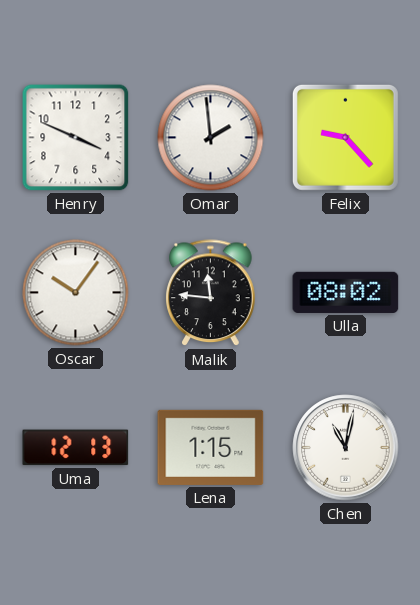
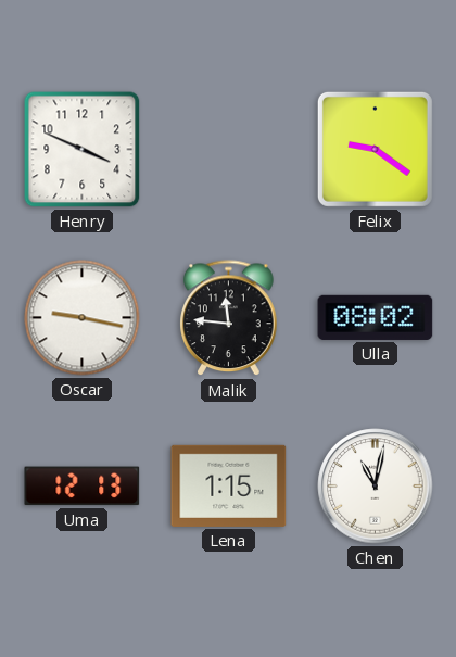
Omar: 1:59 -> none (211, 138)
Felix: 9:23 -> 9:21 (375, 149)
Oscar: 10:06 -> 9:17 (83, 318)
